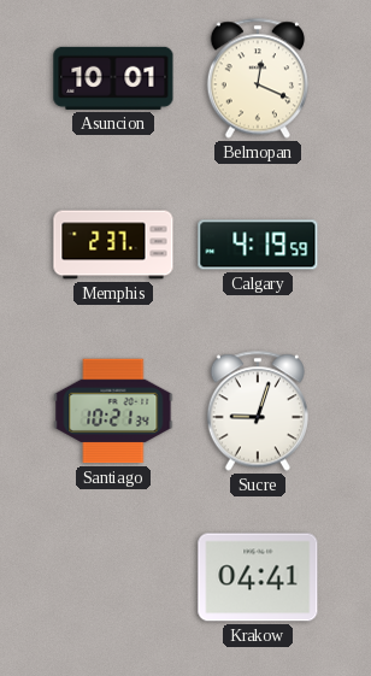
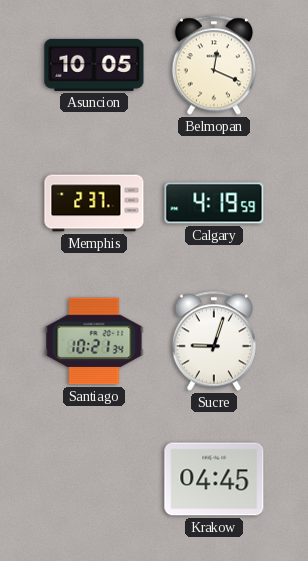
Asuncion: 10:01 -> 10:05 (94, 65)
Krakow: 04:41 -> 04:45 (214, 479)
